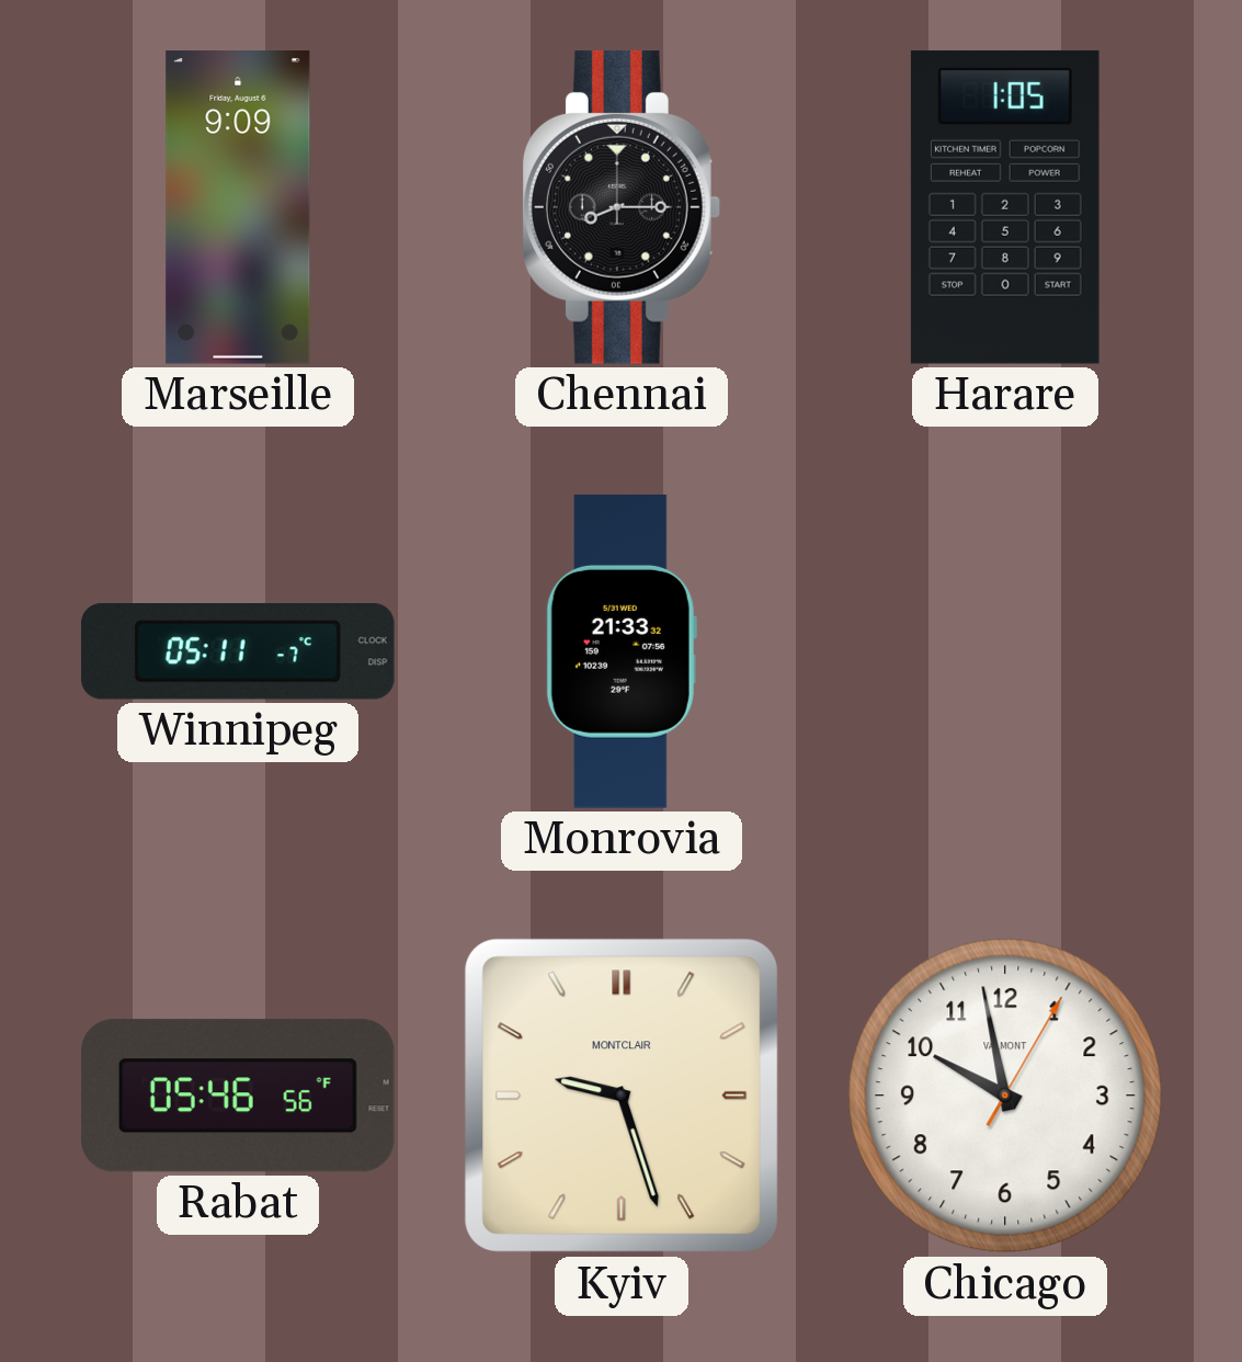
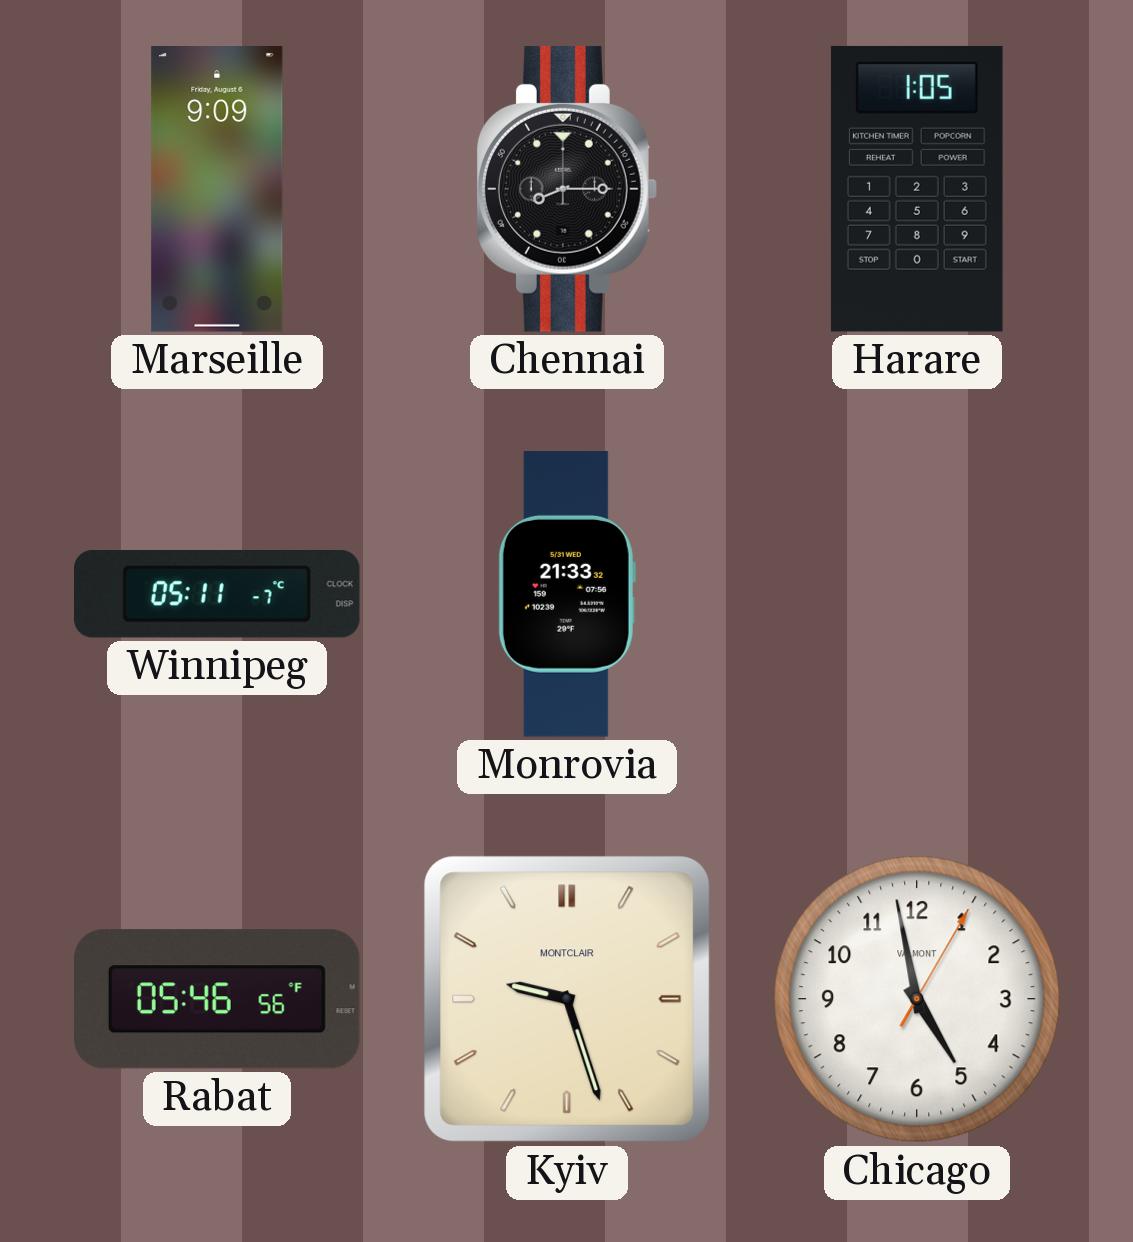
Chicago: 9:58 -> 4:58 (917, 999)
